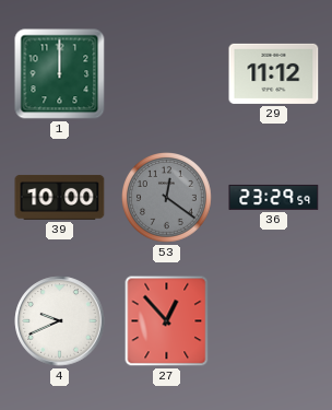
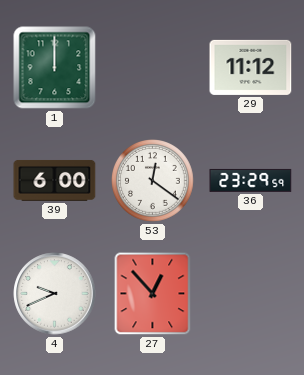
39: 10:00 -> 6:00 (55, 180)
53 dial: grey -> white (153, 181)
